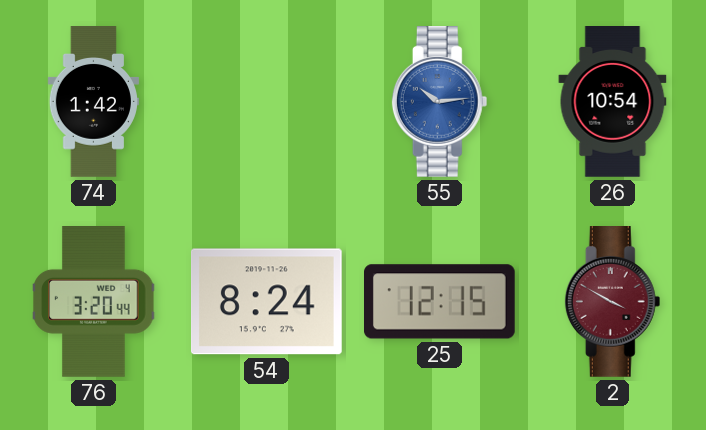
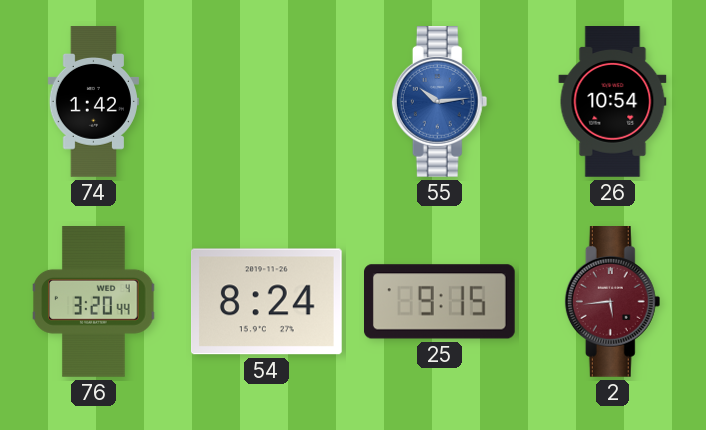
25: 12:15 -> 9:15 (440, 302)
2: 3:50 -> 5:44 (613, 302)
